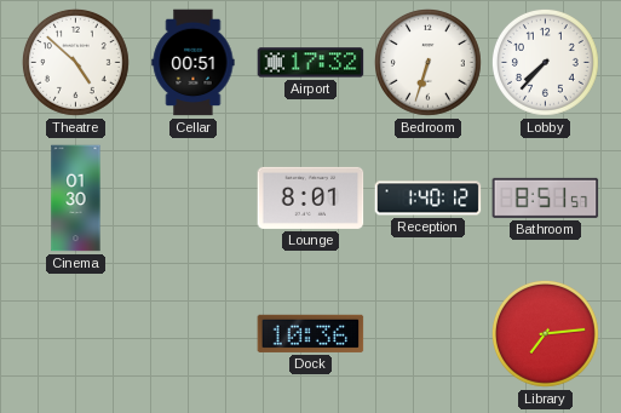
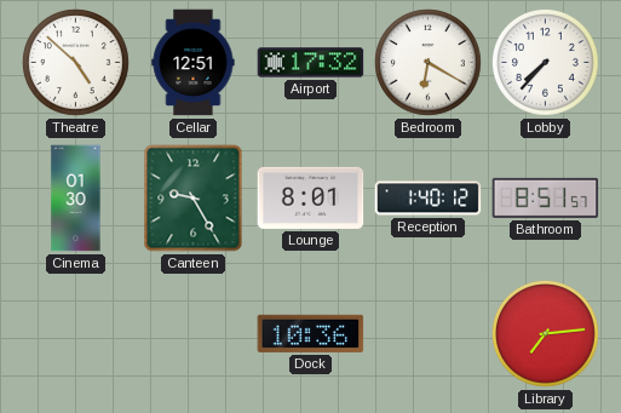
Cellar: 00:51 -> 12:51 (194, 63)
Bedroom: 6:33 -> 6:20 (427, 62)
Canteen: none -> 9:25 (194, 199)
